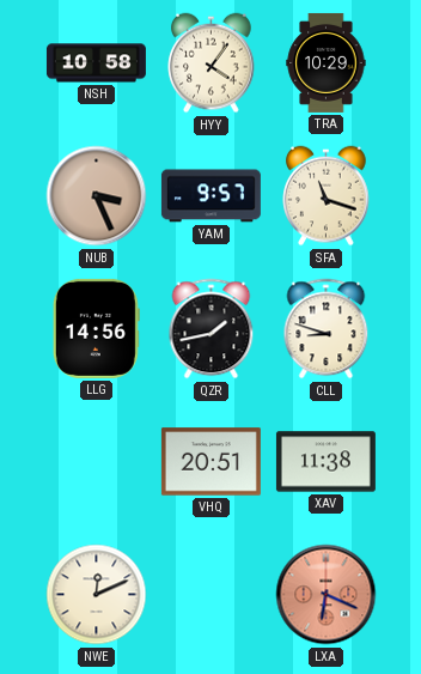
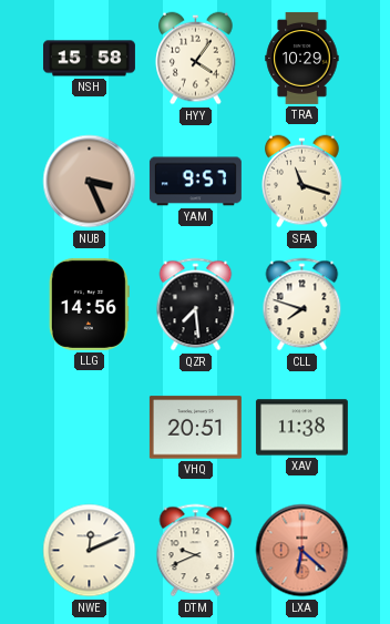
NSH: 10:58 -> 15:58 (89, 59)
QZR: 1:43 -> 7:29 (196, 305)
CLL: 8:48 -> 7:48 (302, 305)
DTM: none -> 9:41 (196, 551)
LXA: 6:19 -> 6:22 (302, 551)
